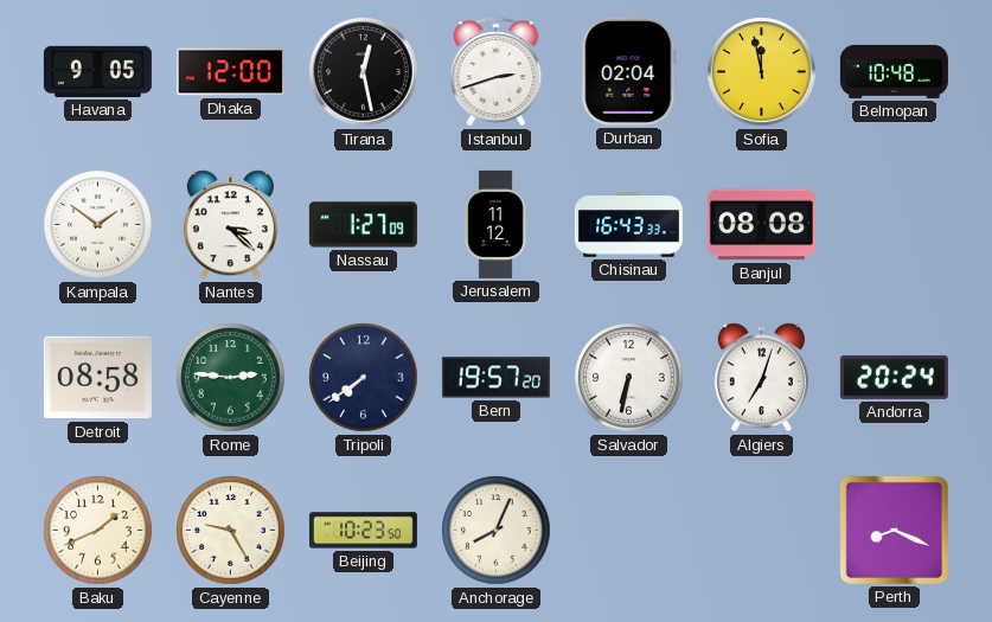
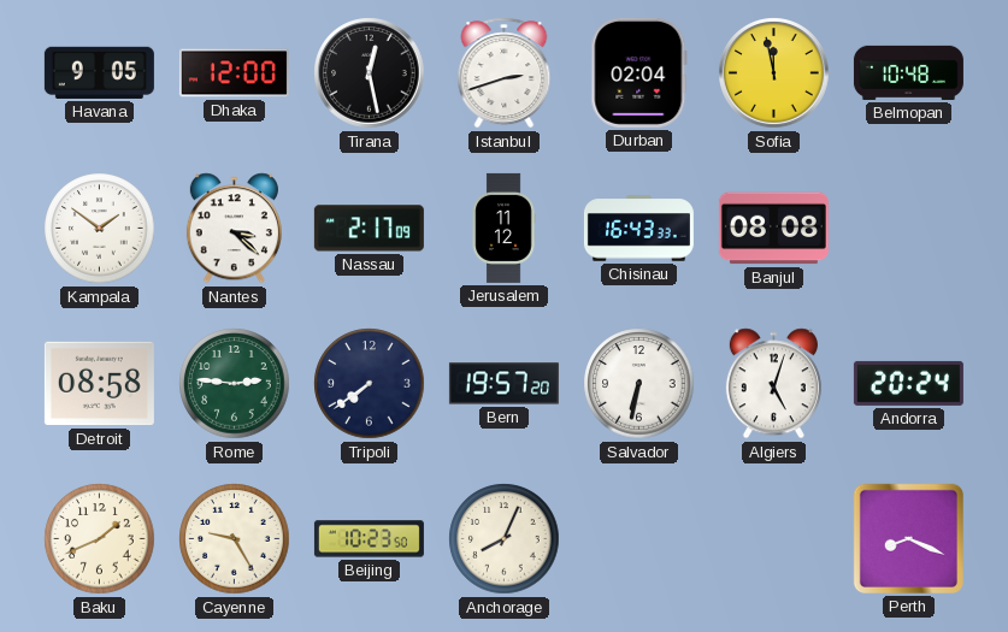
Nassau: 1:27 -> 2:17 (369, 229)
Algiers: 7:03 -> 5:03 (773, 384)
